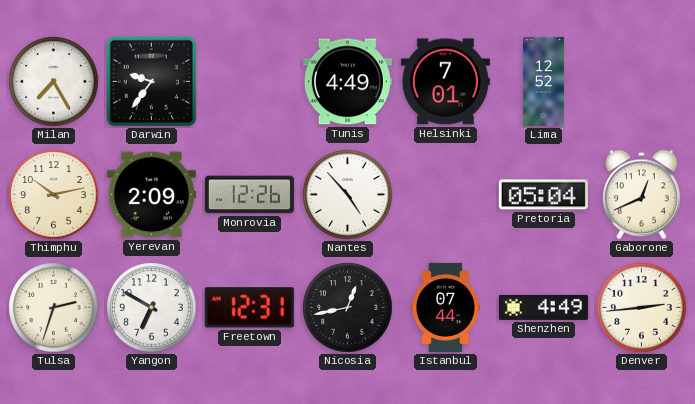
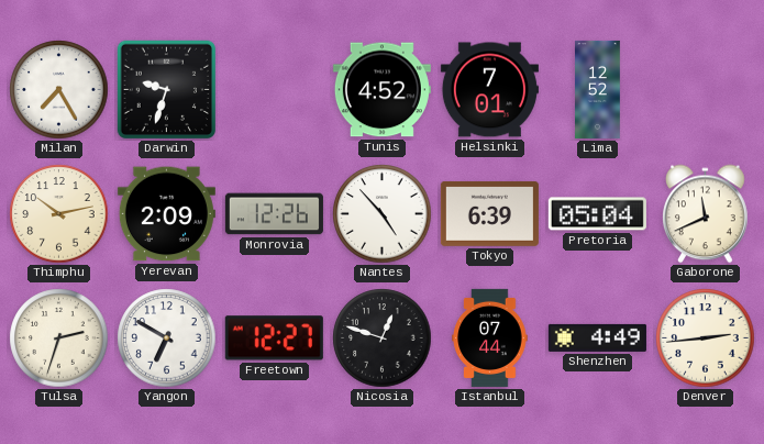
Darwin: 9:36 -> 9:33 (167, 90)
Tunis: 4:49 -> 4:52 (381, 90)
Tokyo: none -> 6:39 (489, 213)
Gaborone: 12:41 -> 11:41 (706, 214)
Freetown: 12:31 -> 12:27 (274, 338)
Nicosia: 12:43 -> 12:48 (383, 338)
